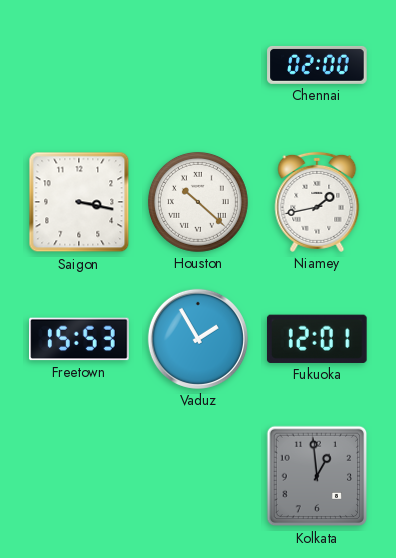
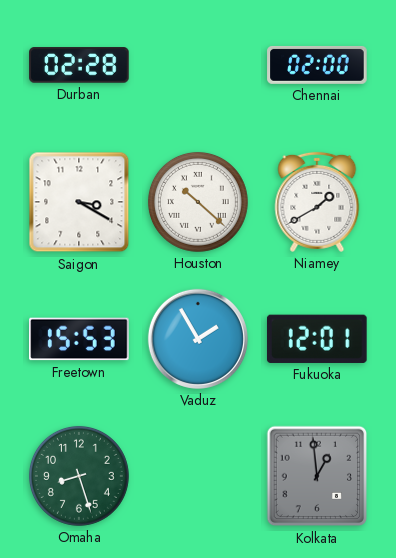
Durban: none -> 02:28 (79, 65)
Saigon: 3:17 -> 3:20 (79, 202)
Niamey: 1:43 -> 1:40 (317, 202)
Omaha: none -> 8:27 (79, 476)
